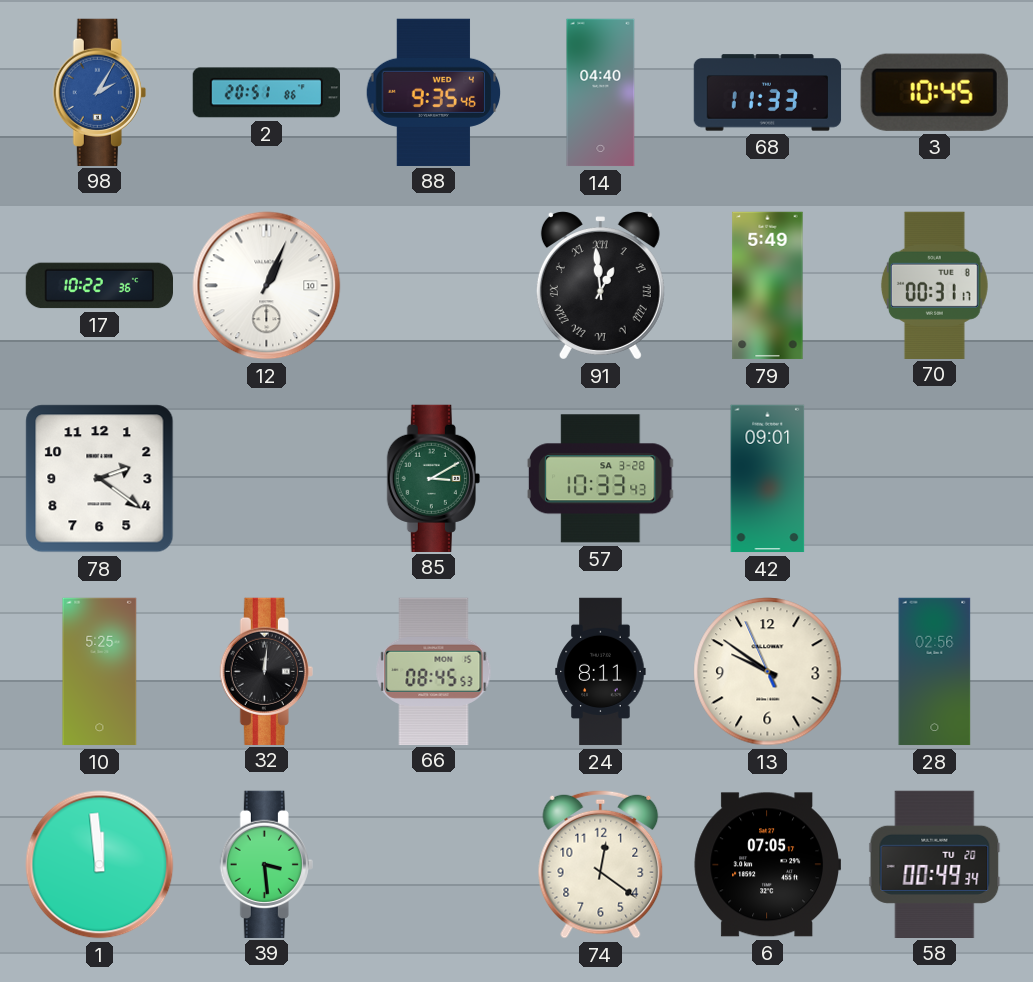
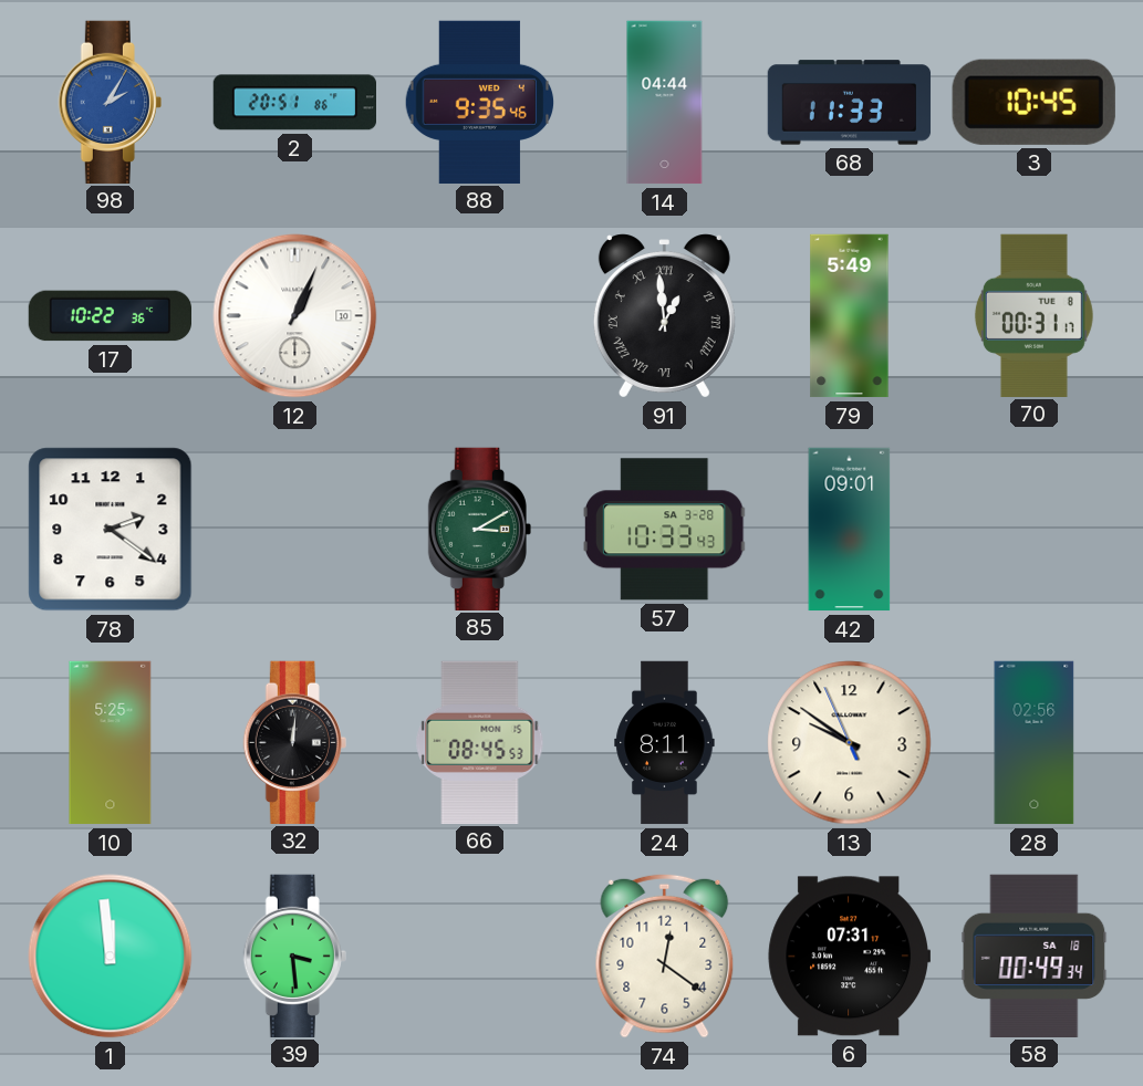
14: 04:40 -> 04:44 (665, 103)
6: 07:05 -> 07:31 (849, 957)
58 date: TU 20 -> SA 18 (1035, 956)
